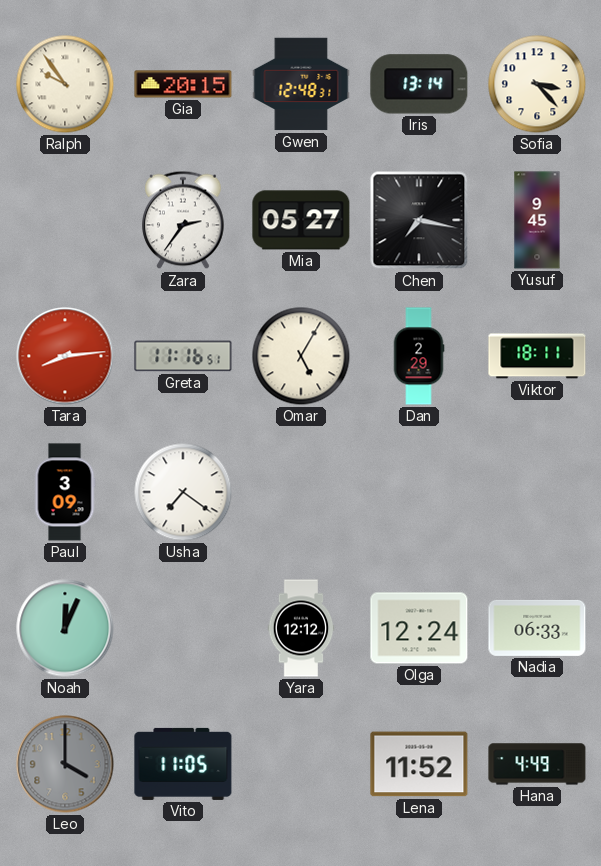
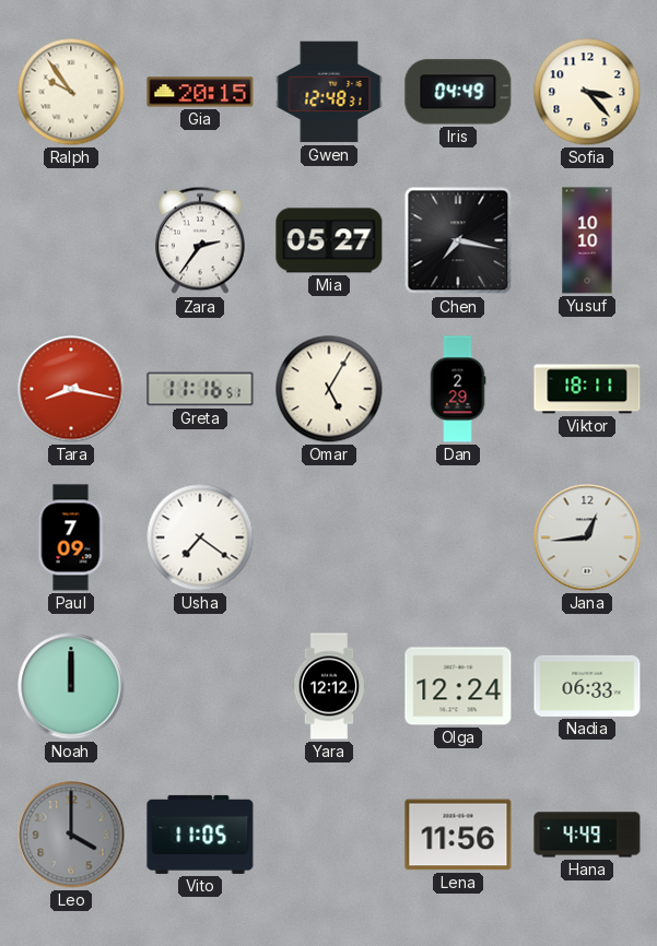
Iris: 13:14 -> 04:49 (458, 92)
Yusuf: 9:45 -> 10:10 (587, 240)
Tara: 8:14 -> 8:17 (71, 389)
Paul: 3:09 -> 7:09 (71, 537)
Jana: none -> 12:44 (587, 537)
Noah: 12:04 -> 12:00 (71, 686)
Lena: 11:52 -> 11:56 (458, 835)
